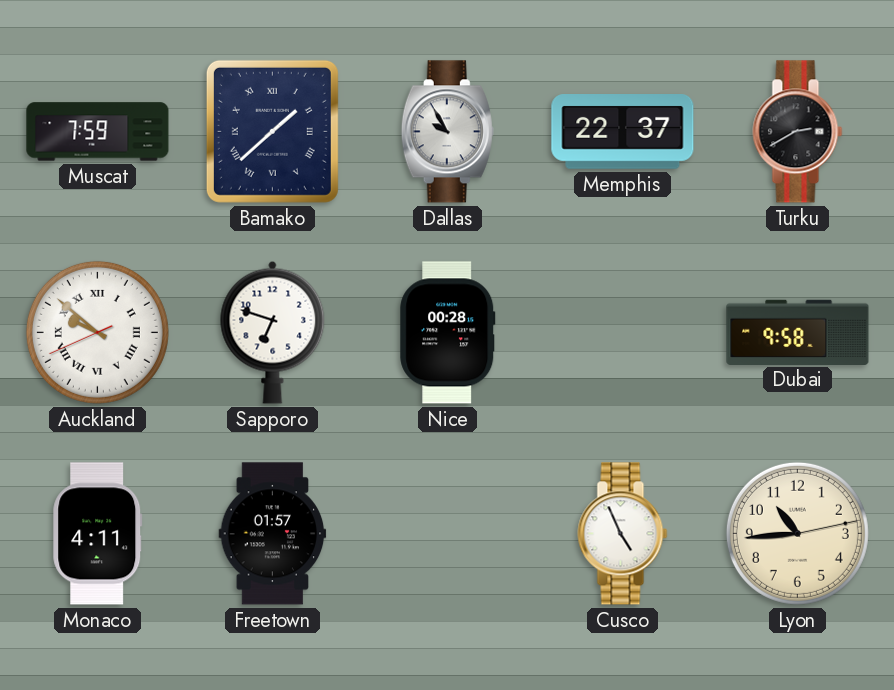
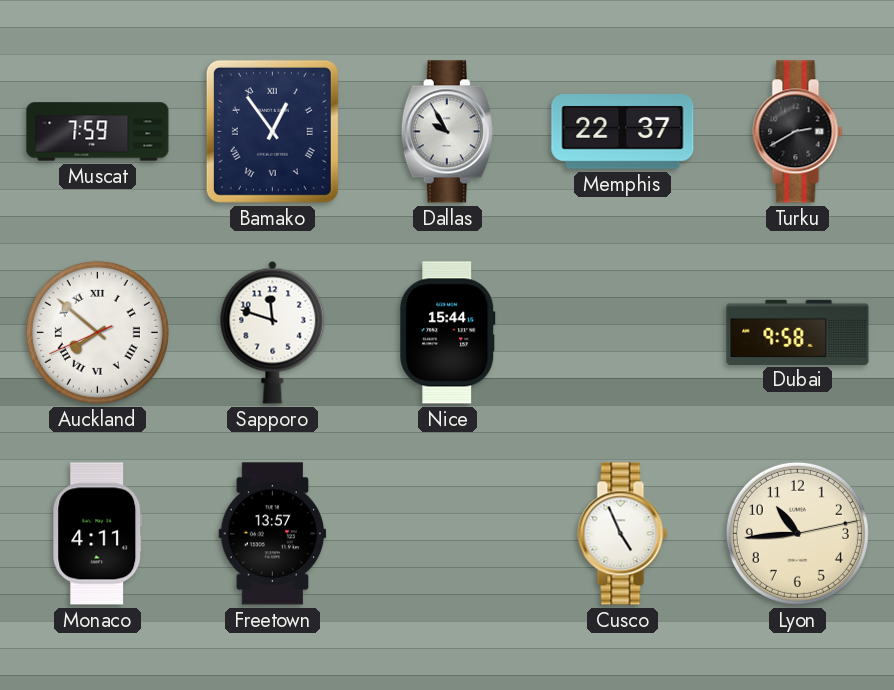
Bamako: 1:38 -> 12:54 (272, 131)
Auckland: 9:51 -> 7:51 (97, 332)
Sapporo: 6:48 -> 11:48 (273, 332)
Nice: 00:28 -> 15:44 (448, 333)
Freetown: 01:57 -> 13:57 (273, 534)
